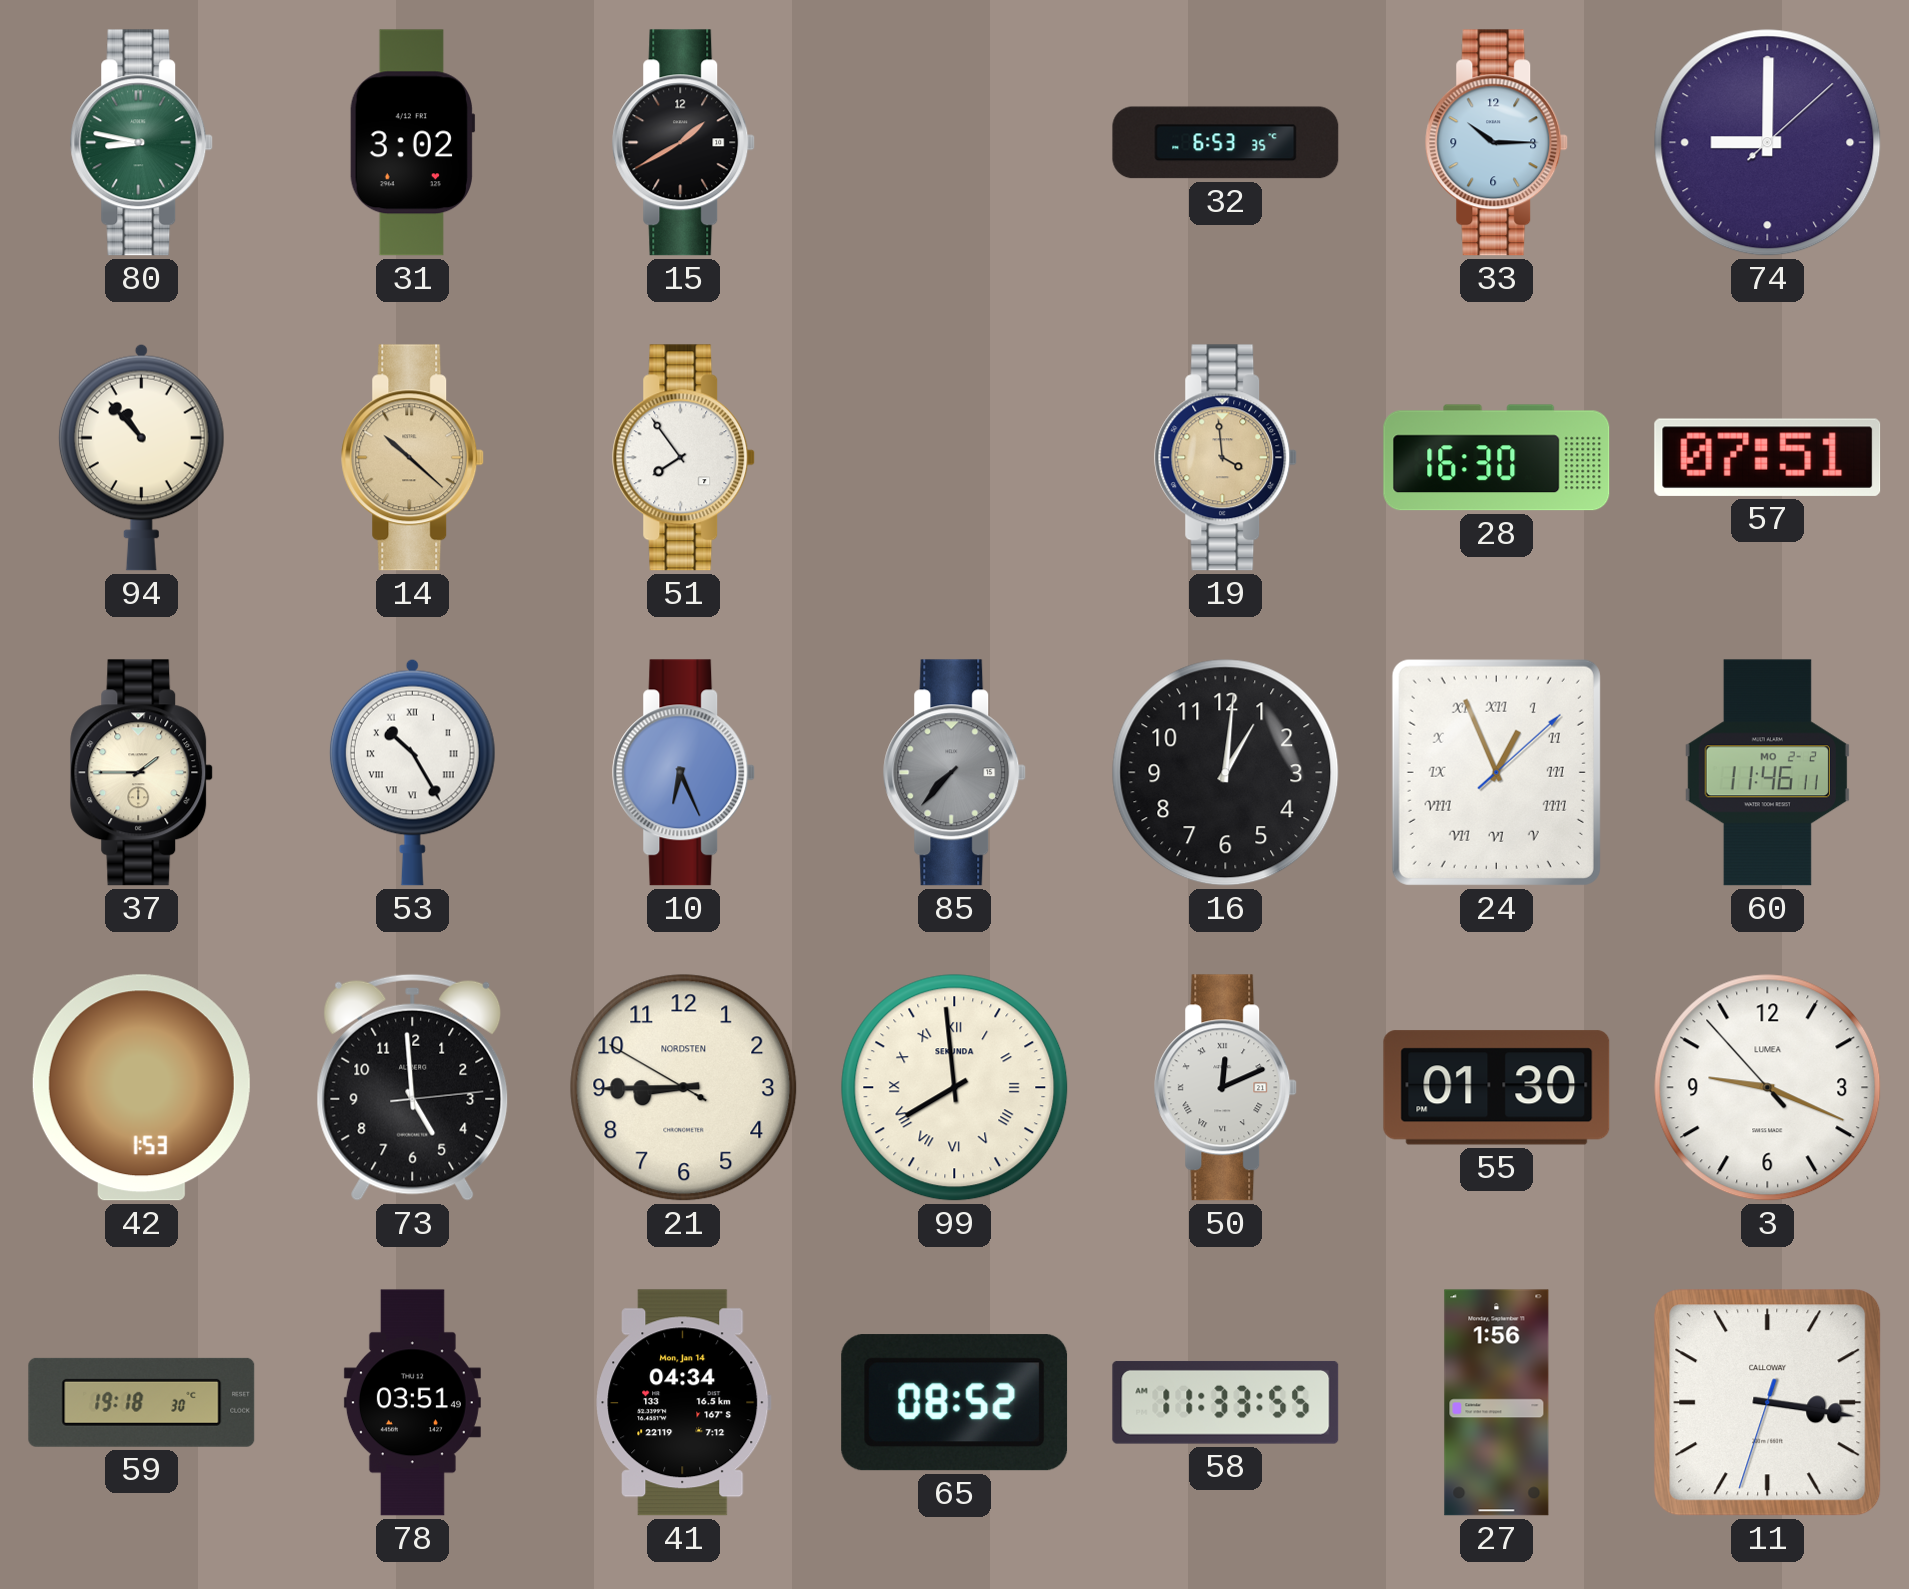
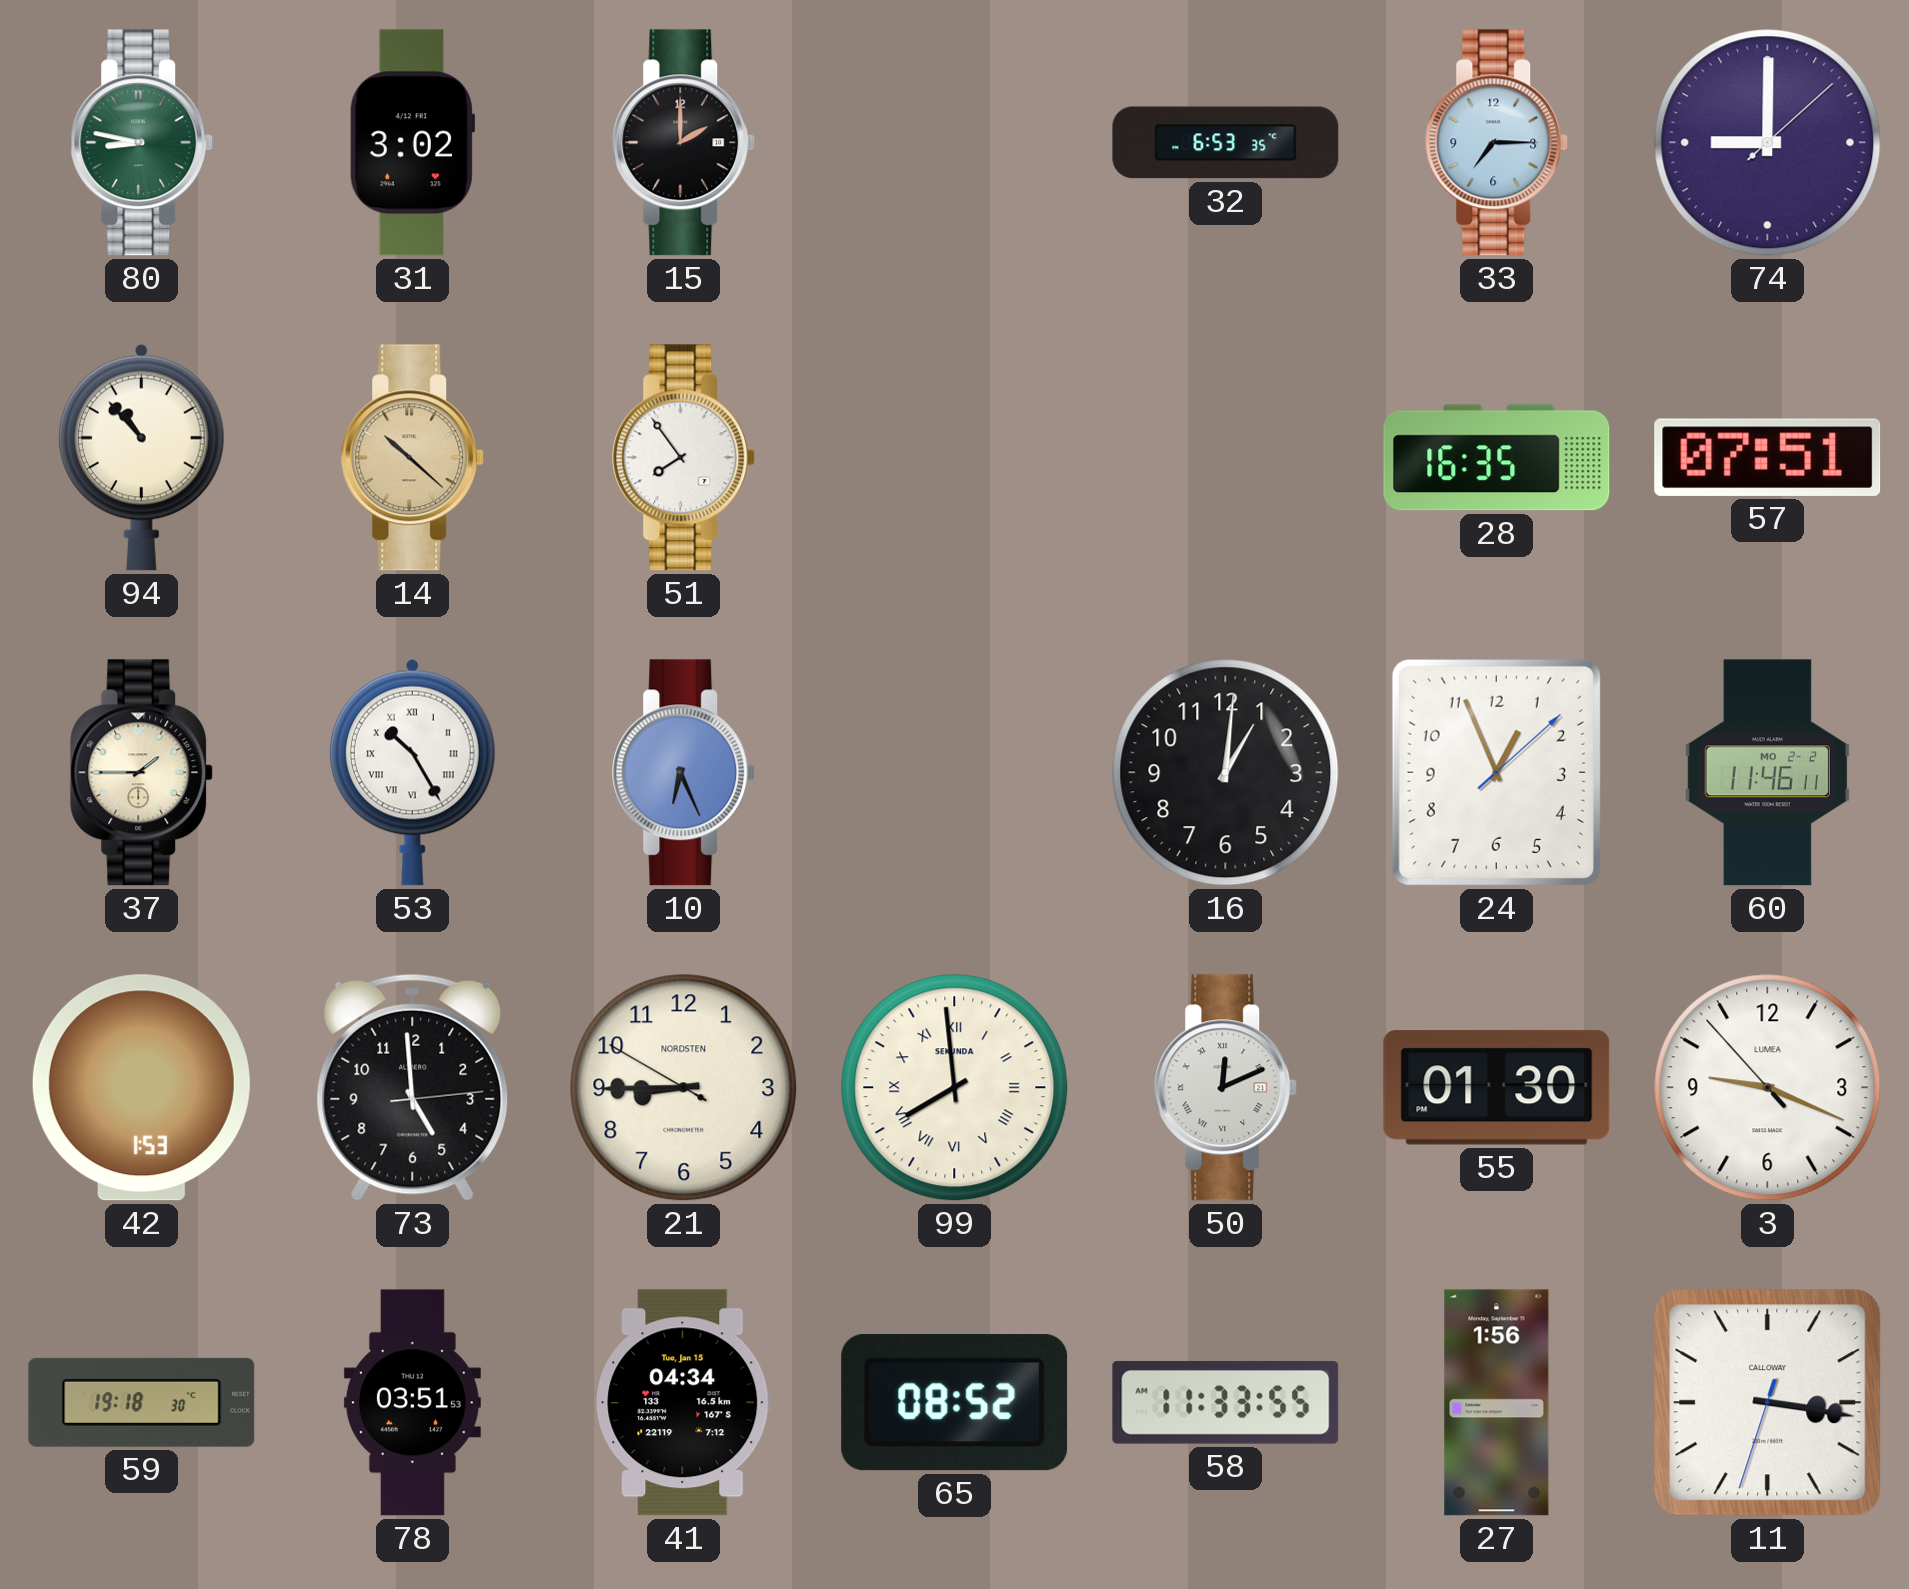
15: 1:40 -> 2:00 (684, 143)
33: 10:15 -> 7:15 (1497, 143)
19: 3:59 -> none (1226, 458)
28: 16:30 -> 16:35 (1497, 458)
85: 7:37 -> none (955, 773)
24 numerals: Roman -> Arabic (1496, 772)
78: 03:51:49 -> 03:51:53 (412, 1403)
41 date: Mon, Jan 14 -> Tue, Jan 15 (684, 1403)
